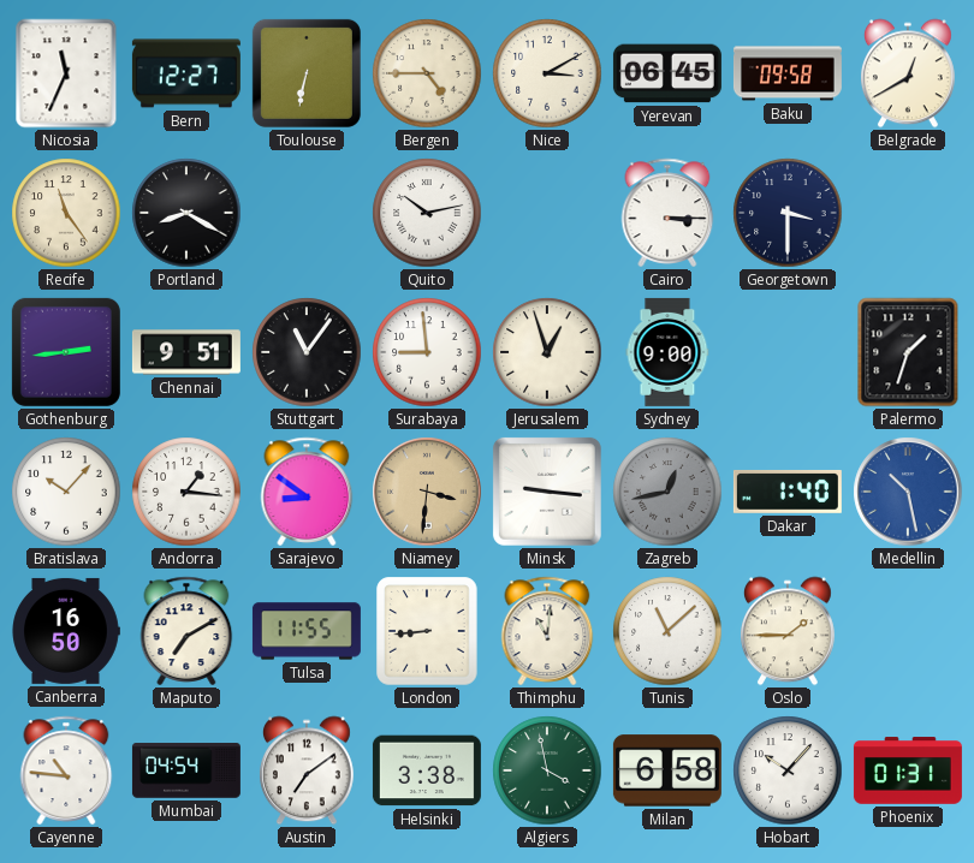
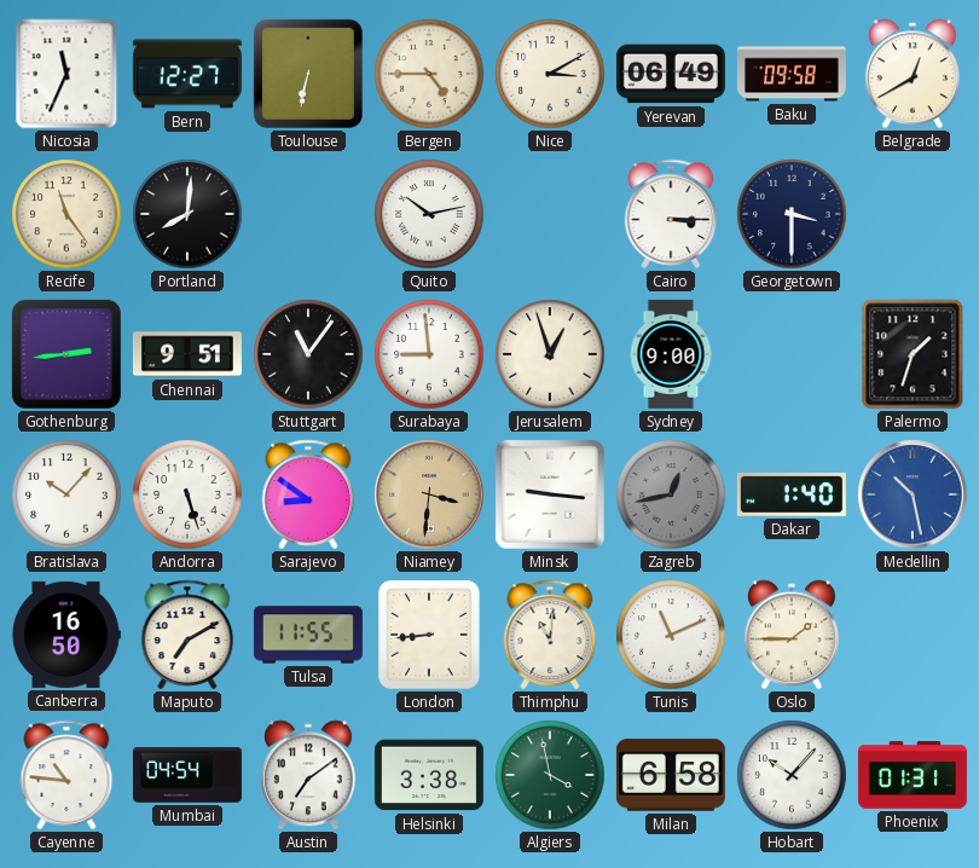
Yerevan: 06:45 -> 06:49 (671, 74)
Portland: 8:20 -> 8:01 (187, 214)
Andorra: 1:16 -> 5:27 (187, 494)
Tunis: 11:08 -> 11:11 (671, 635)
